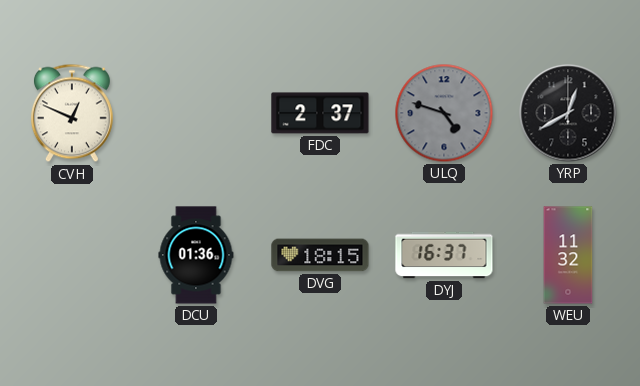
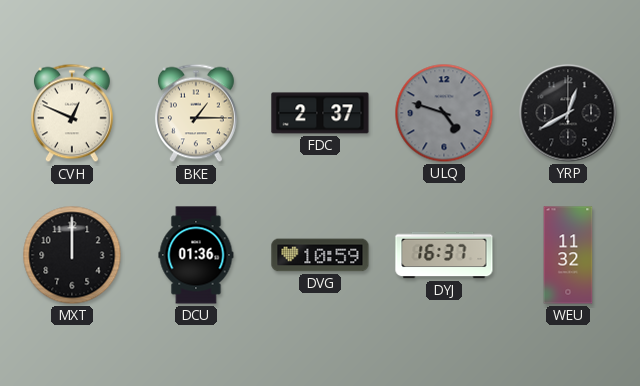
BKE: none -> 1:15 (196, 113)
MXT: none -> 12:00 (72, 255)
DVG: 18:15 -> 10:59 (320, 255)
